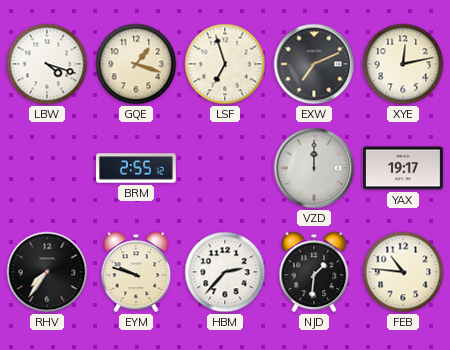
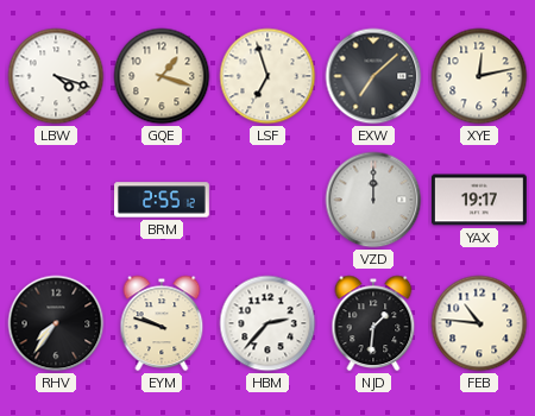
EXW: 7:11 -> 7:08 (373, 76)
